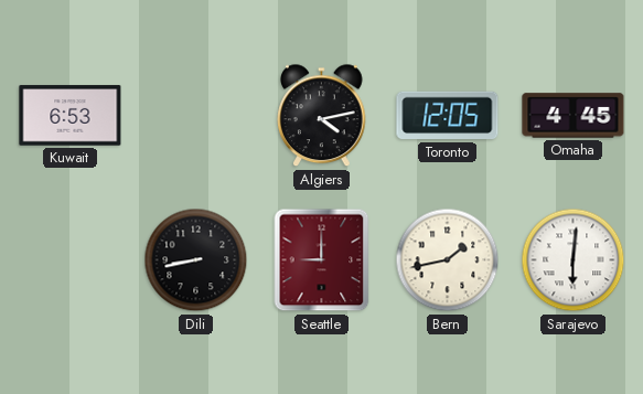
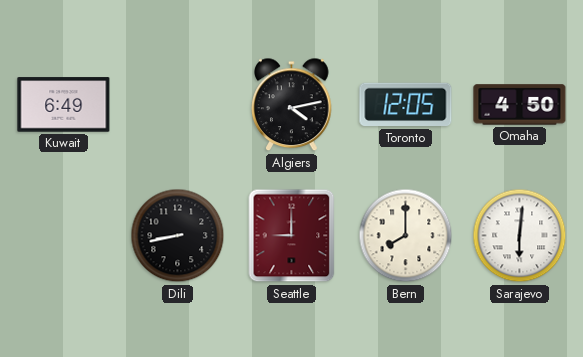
Kuwait: 6:53 -> 6:49 (64, 105)
Omaha: 4:45 -> 4:50 (520, 105)
Bern: 1:43 -> 8:00 (406, 236)
